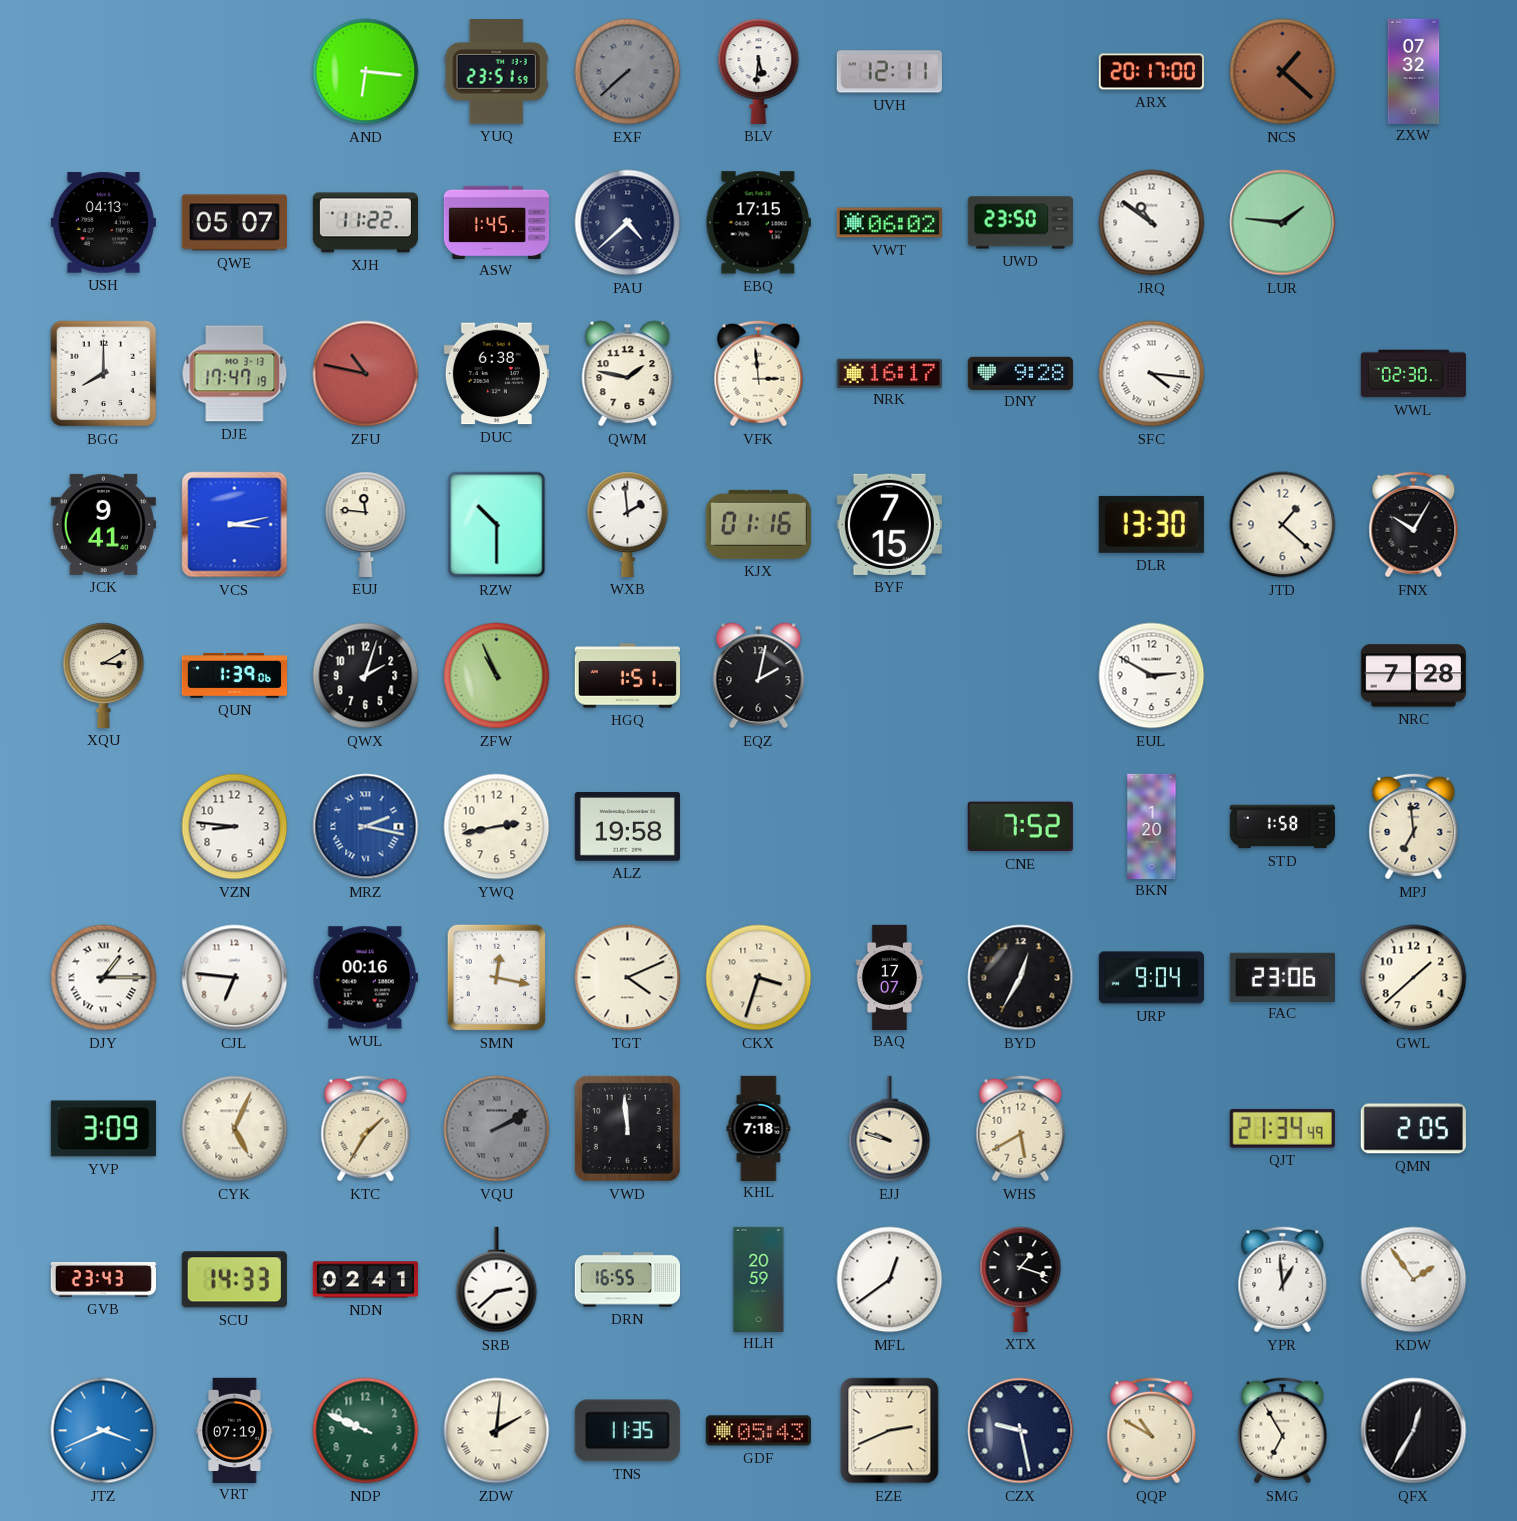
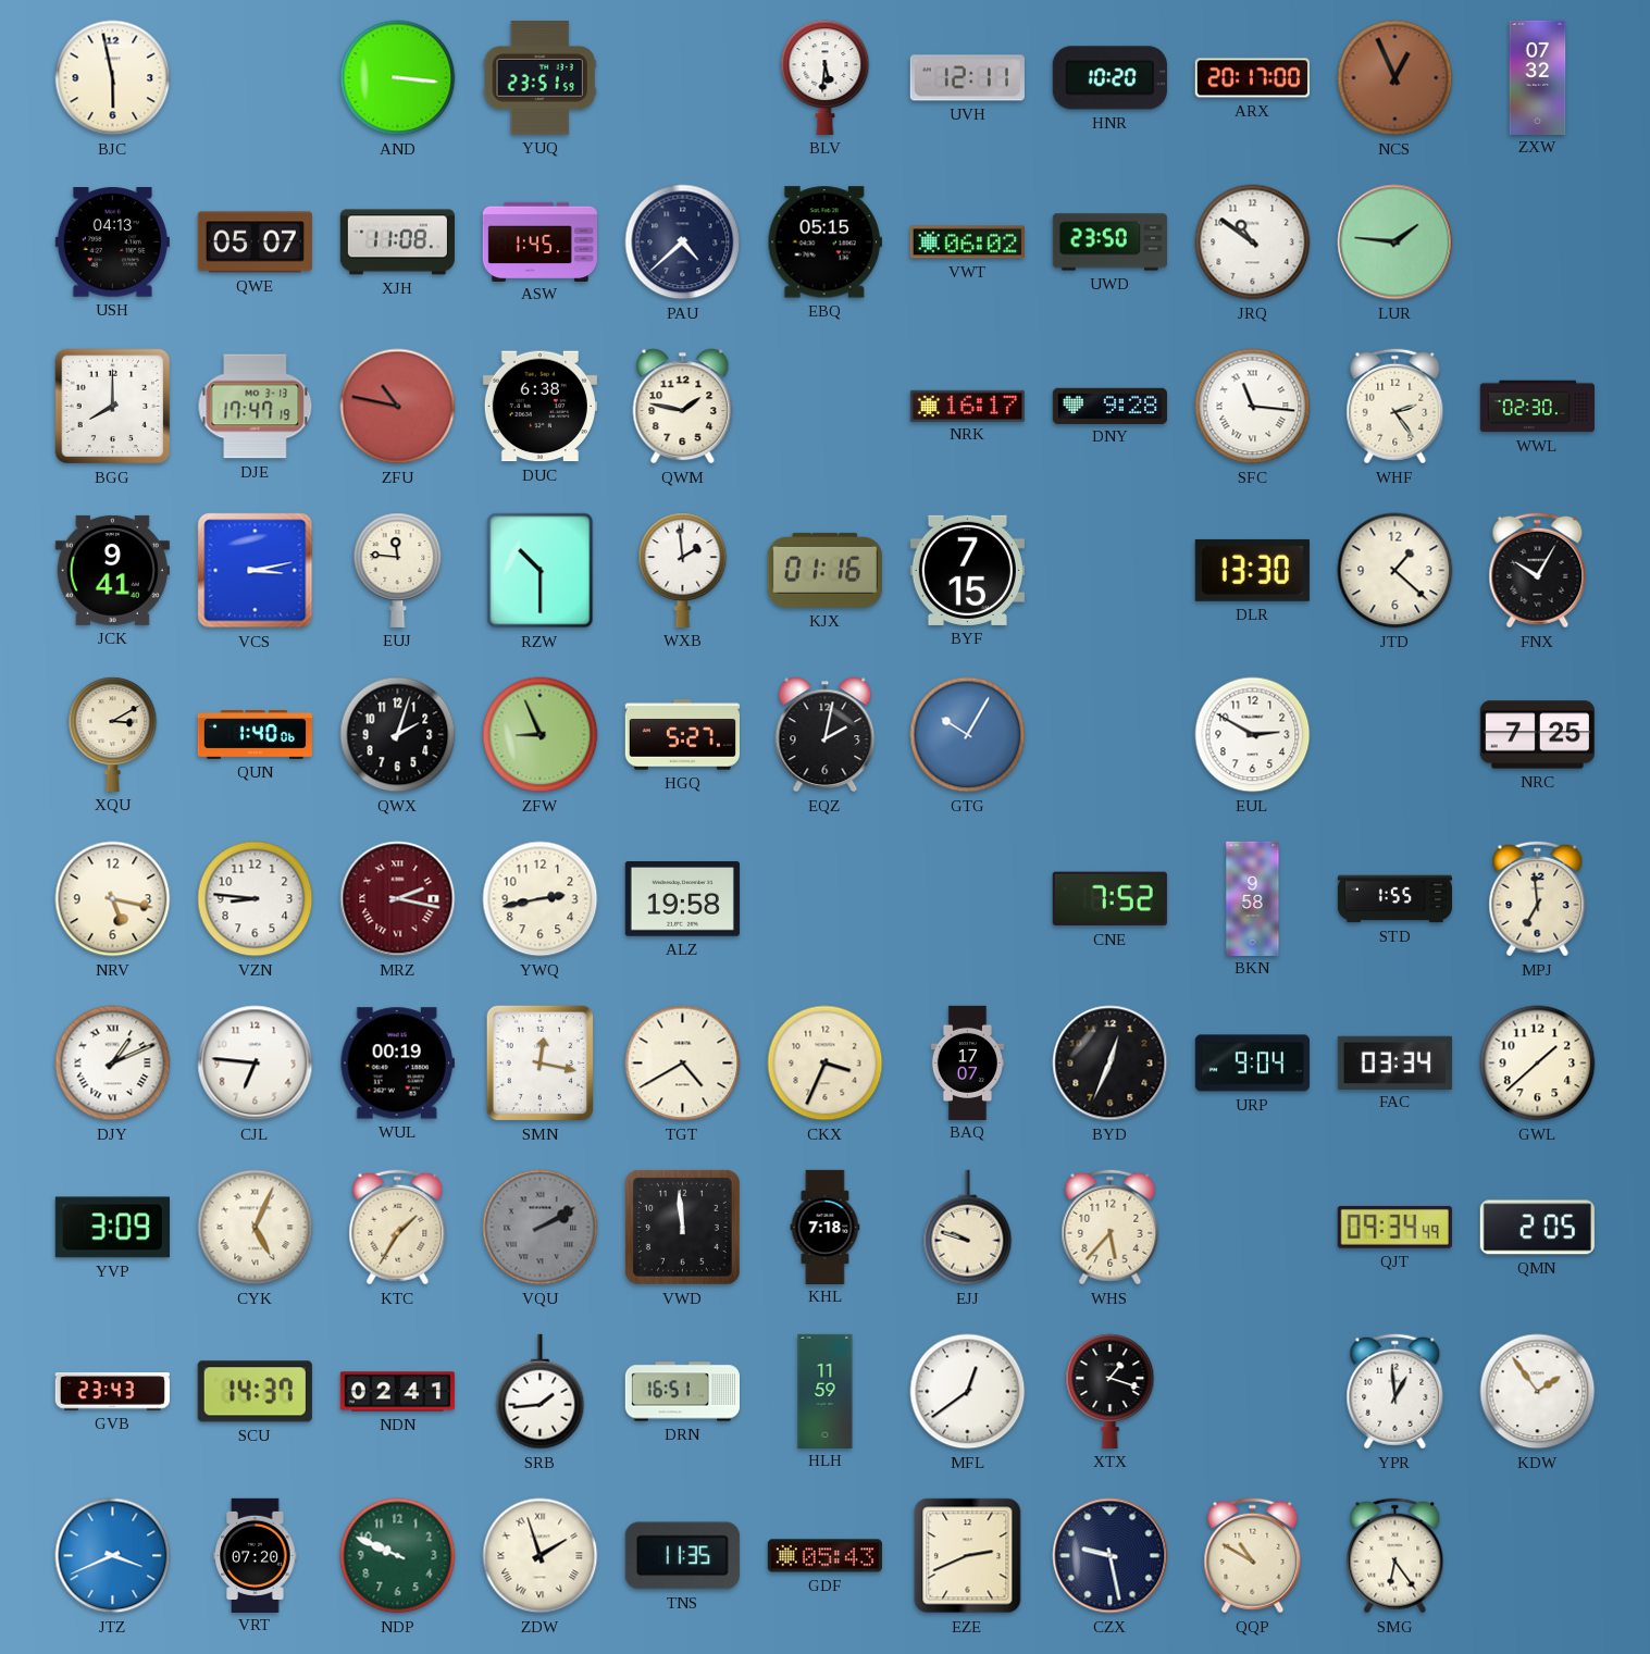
BJC: none -> 5:58 (113, 78)
AND: 6:16 -> 3:16 (398, 78)
EXF: 7:38 -> none (628, 72)
HNR: none -> 10:20 (1109, 78)
NCS: 1:22 -> 12:56 (1395, 78)
XJH: 11:22 -> 11:08 (397, 242)
EBQ: 17:15 -> 05:15 (824, 242)
VFK: 2:59 -> none (759, 374)
SFC: 4:16 -> 11:16 (1253, 407)
WHF: none -> 2:24 (1395, 407)
QUN: 1:39 -> 1:40 (255, 735)
ZFW: 10:56 -> 8:56 (541, 735)
HGQ: 1:51 -> 5:27 (682, 735)
GTG: none -> 10:05 (968, 735)
NRC: 7:28 -> 7:25 (1537, 735)
NRV: none -> 5:17 (113, 899)
MRZ dial: blue -> burgundy (398, 899)
BKN: 1:20 -> 9:58 (1253, 898)
STD: 1:58 -> 1:55 (1394, 899)
DJY: 1:15 -> 1:11 (113, 1064)
WUL: 00:16 -> 00:19 (397, 1064)
TGT: 4:11 -> 4:40 (683, 1064)
CKX: 3:33 -> 3:34 (826, 1064)
BYD: 12:35 -> 12:34 (1111, 1064)
FAC: 23:06 -> 03:34 (1394, 1062)
WHS: 5:40 -> 5:37 (1111, 1228)
QJT: 21:34 -> 09:34 (1394, 1227)
SCU: 14:33 -> 14:37 (255, 1392)
SRB: 2:38 -> 1:44 (541, 1392)
DRN: 16:55 -> 16:51 (682, 1392)
HLH: 20:59 -> 11:59 (826, 1391)
VRT: 07:19 -> 07:20 (256, 1555)
ZDW: 2:01 -> 1:57 (541, 1556)
SMG: 6:55 -> 6:24 (1395, 1556)
QFX: 12:35 -> none (1414, 1431)
